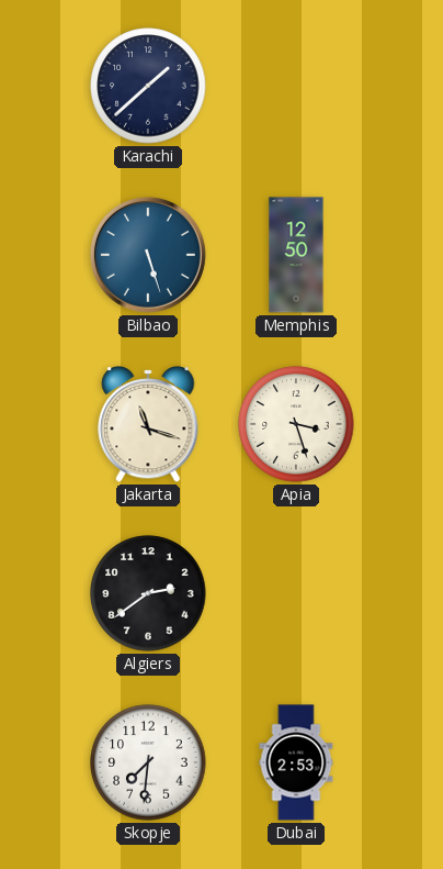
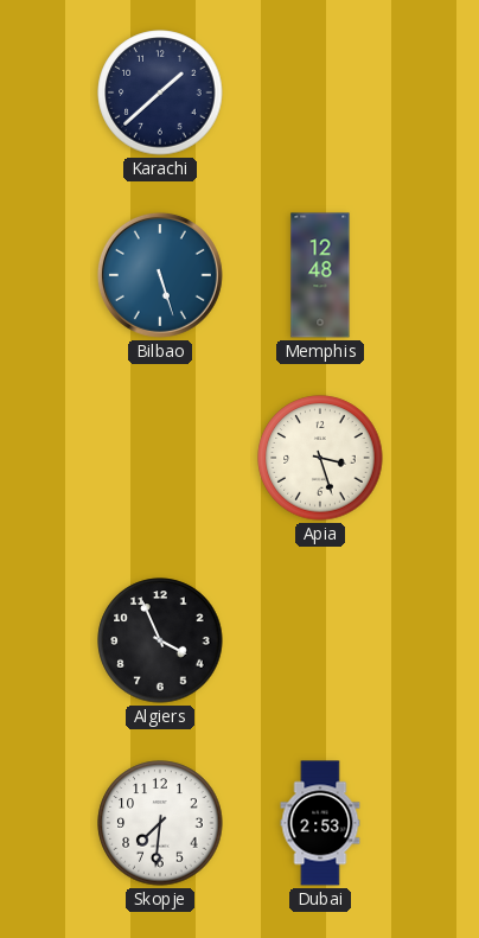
Memphis: 12:50 -> 12:48 (320, 275)
Jakarta: 11:18 -> none (148, 424)
Algiers: 2:39 -> 3:56 (160, 640)
